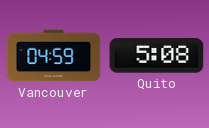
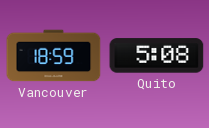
Vancouver: 04:59 -> 18:59 (54, 56)
